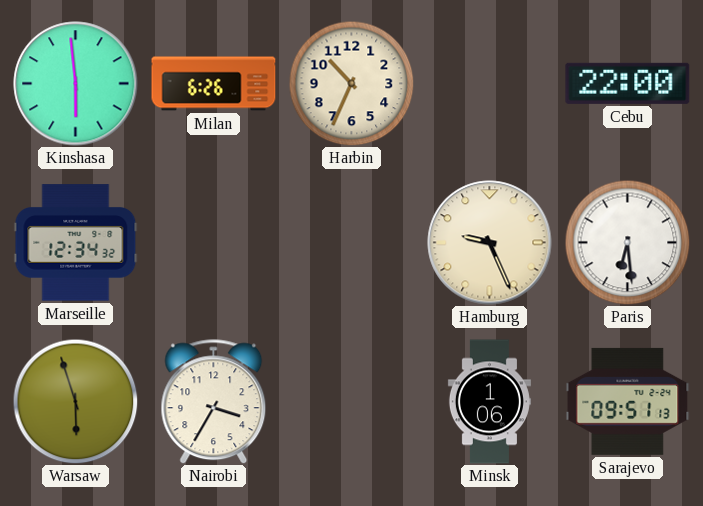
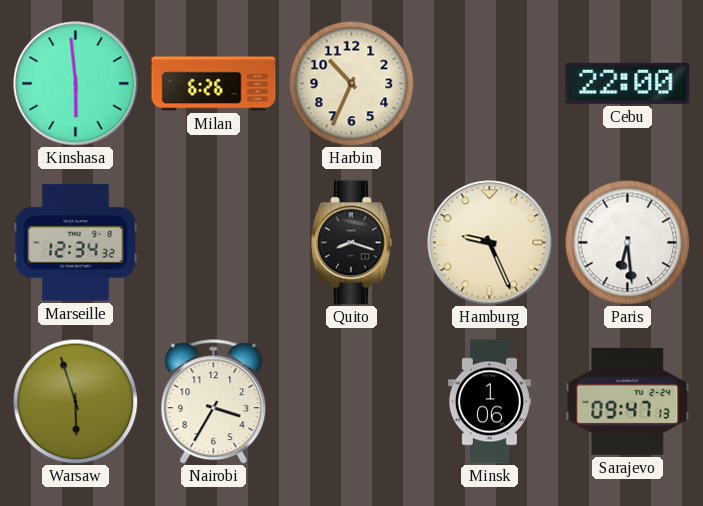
Quito: none -> 8:18 (351, 243)
Sarajevo: 09:51 -> 09:47 (628, 401)
